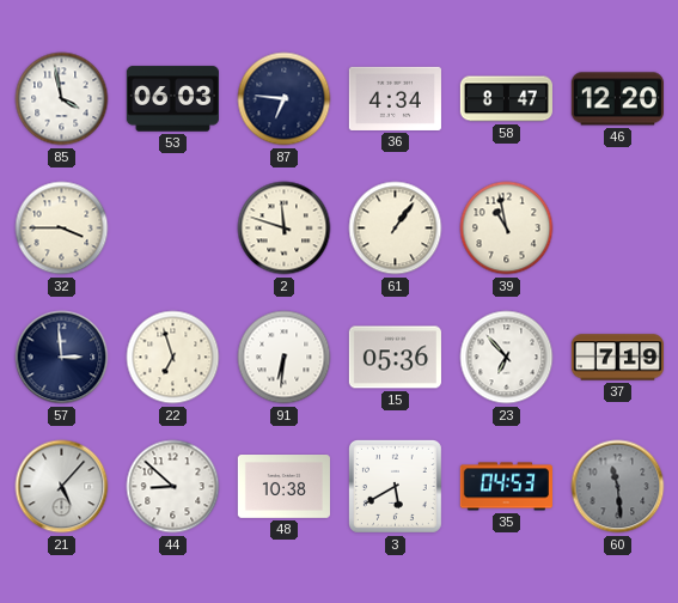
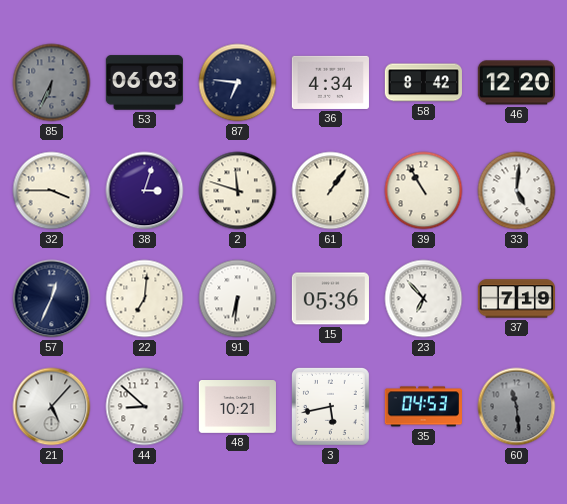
85: 3:58 -> 6:34 (52, 83)
85 dial: white -> grey (52, 83)
58: 8:47 -> 8:42 (423, 83)
38: none -> 3:03 (145, 191)
39: 10:58 -> 10:55 (424, 191)
33: none -> 5:01 (517, 191)
57: 2:59 -> 12:34 (52, 299)
22: 6:57 -> 7:01 (145, 299)
48: 10:38 -> 10:21 (237, 407)
3: 5:40 -> 5:43 (330, 406)
